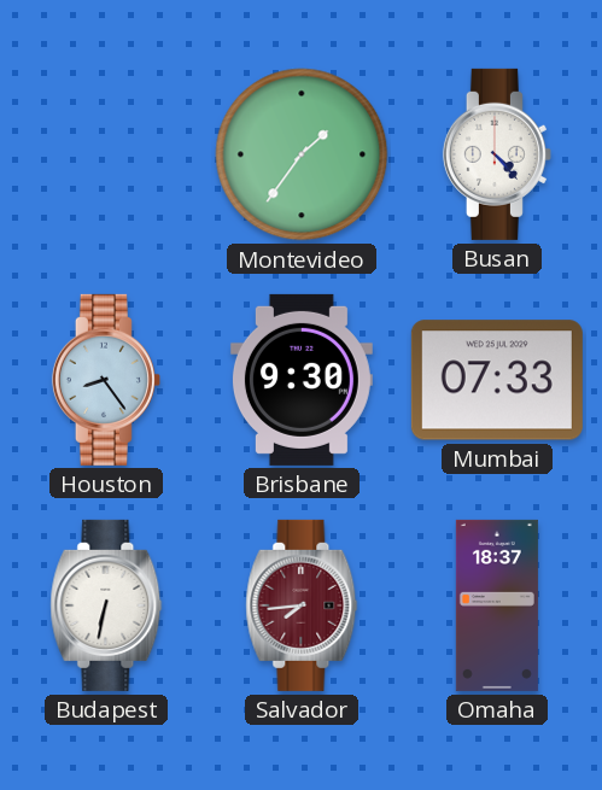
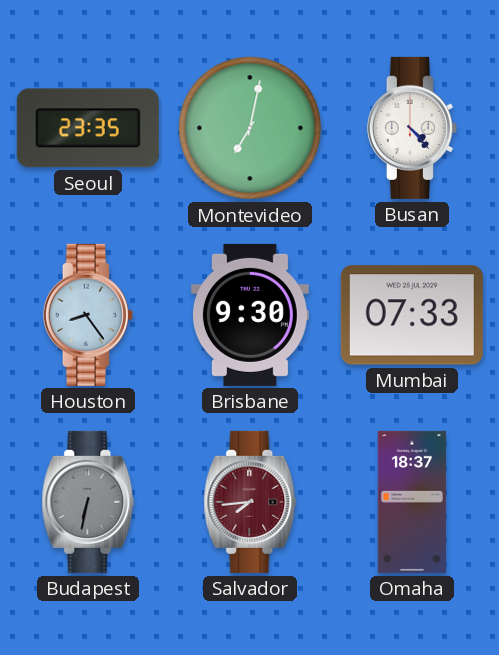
Seoul: none -> 23:35 (88, 128)
Montevideo: 1:36 -> 7:02 (250, 128)
Budapest dial: white -> grey (88, 502)
